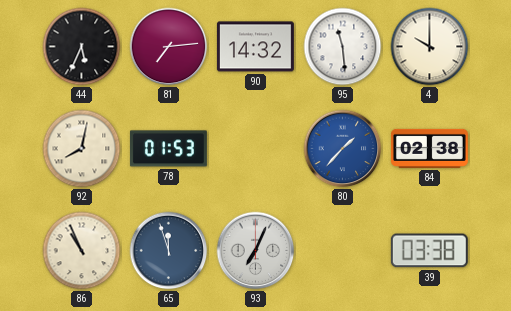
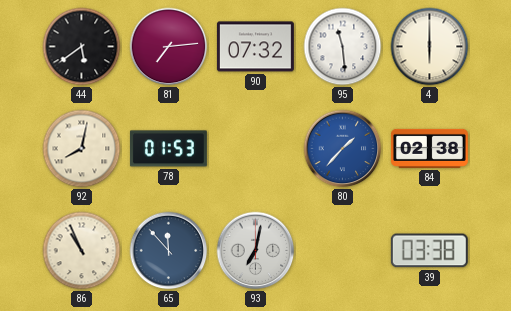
44: 5:34 -> 5:39 (82, 47)
90: 14:32 -> 07:32 (255, 47)
4: 10:00 -> 6:00 (430, 47)
65: 11:57 -> 11:53 (169, 251)
93: 7:04 -> 7:02 (256, 251)
